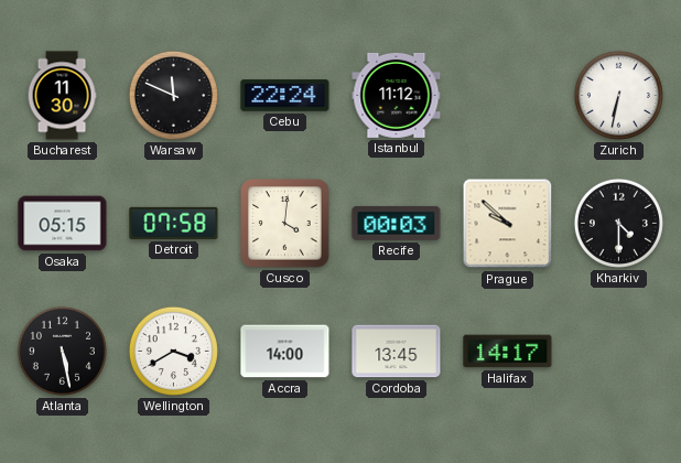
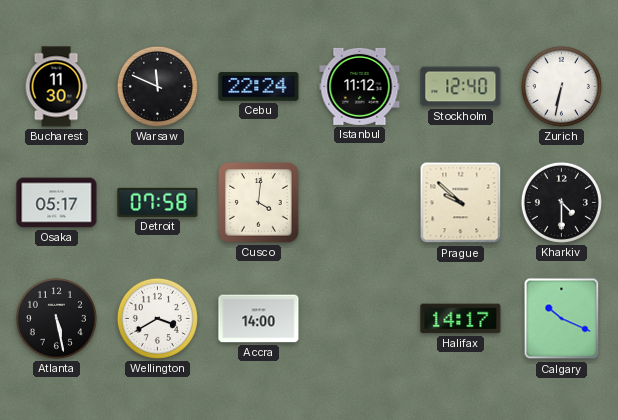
Stockholm: none -> 12:40 (461, 87)
Osaka: 05:15 -> 05:17 (57, 203)
Recife: 00:03 -> none (397, 223)
Cordoba: 13:45 -> none (397, 352)
Calgary: none -> 10:19 (562, 319)
